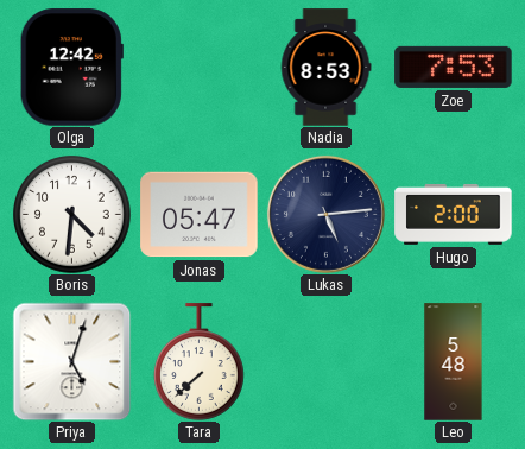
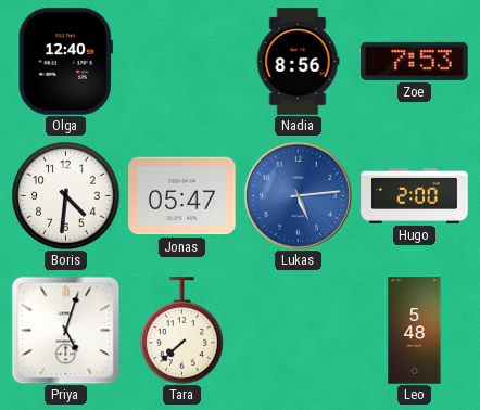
Olga: 12:42 -> 12:40 (65, 62)
Nadia: 8:53 -> 8:56 (298, 62)
Lukas dial: navy -> blue (298, 195)
